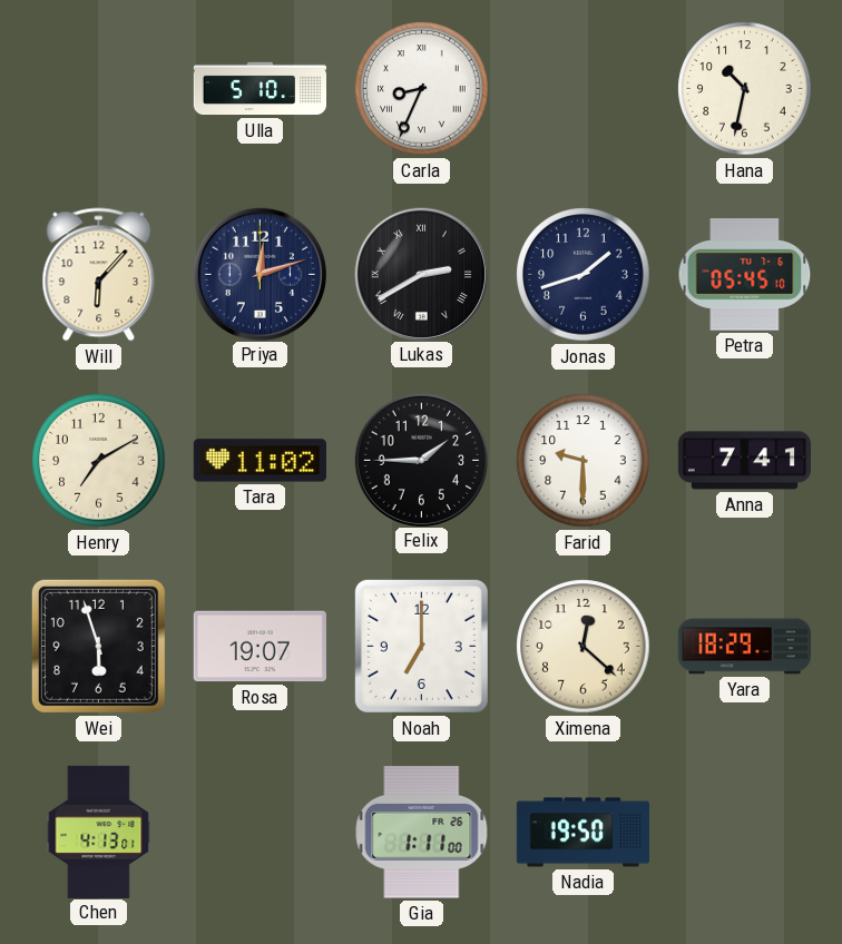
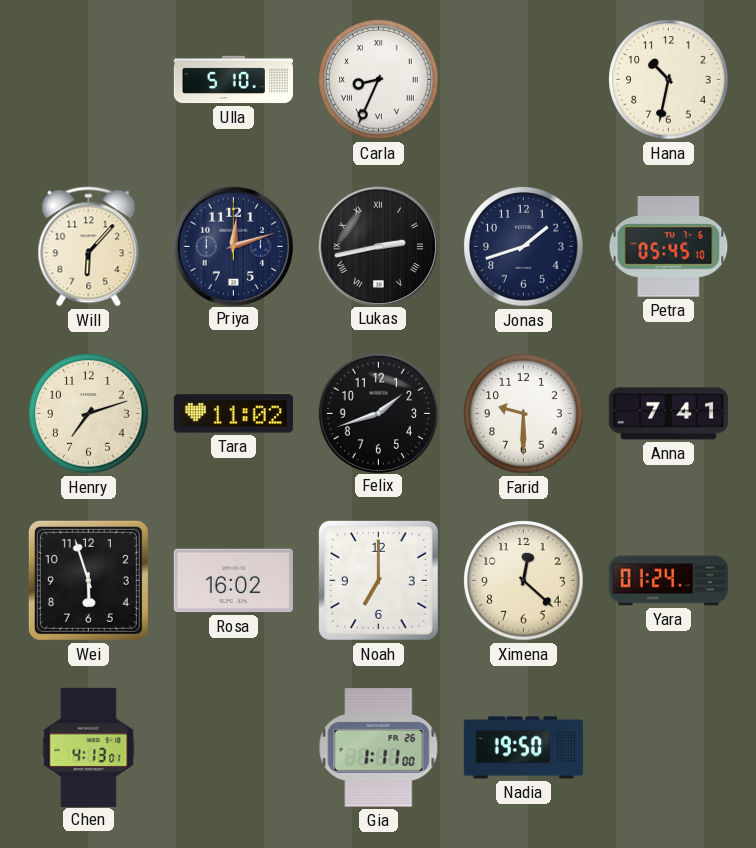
Lukas: 2:40 -> 2:43 (378, 246)
Henry: 7:10 -> 7:12 (89, 414)
Felix: 1:45 -> 1:42 (378, 413)
Rosa: 19:07 -> 16:02 (233, 581)
Yara: 18:29 -> 01:24 (668, 581)
